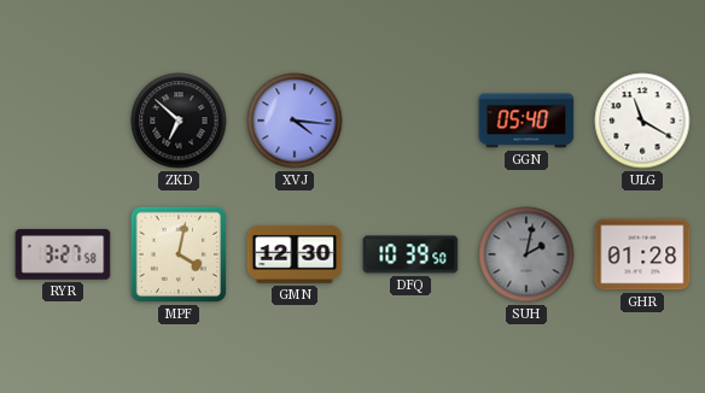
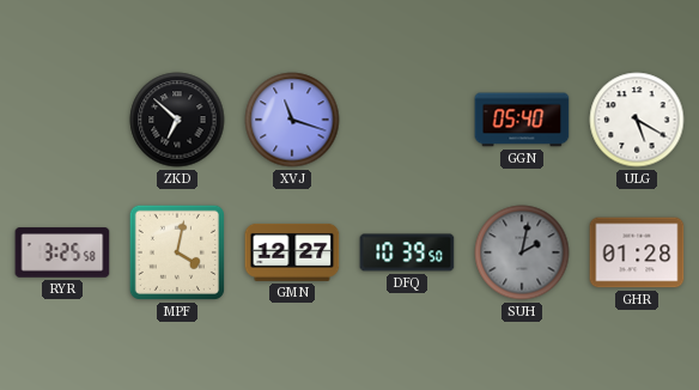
XVJ: 4:16 -> 11:18 (292, 120)
ULG: 11:20 -> 5:20 (637, 120)
RYR: 3:27 -> 3:25 (62, 252)
GMN: 12:30 -> 12:27 (292, 252)
